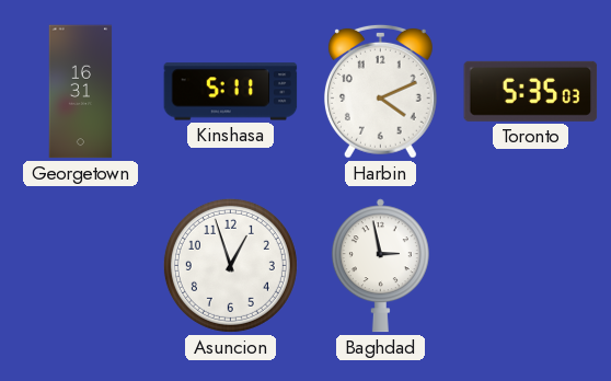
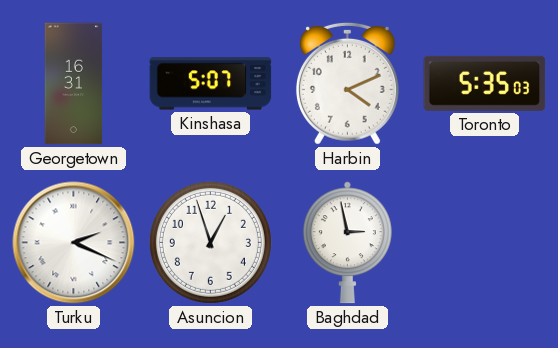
Kinshasa: 5:11 -> 5:07 (211, 84)
Turku: none -> 2:19 (74, 243)
